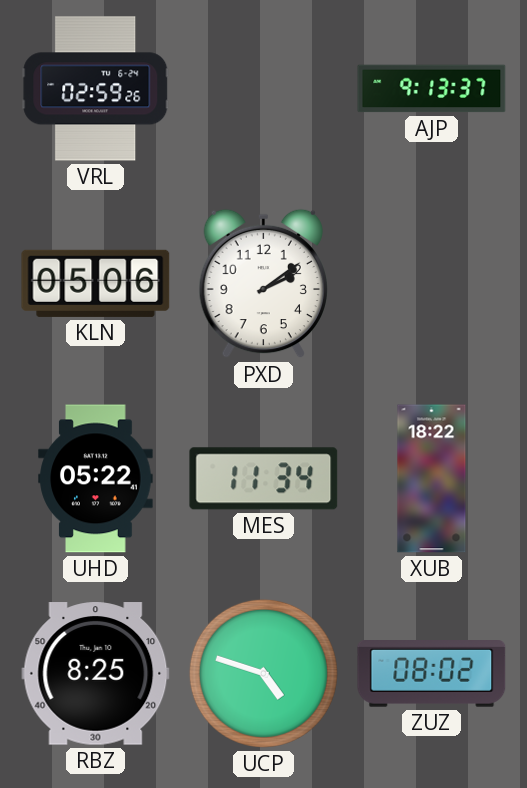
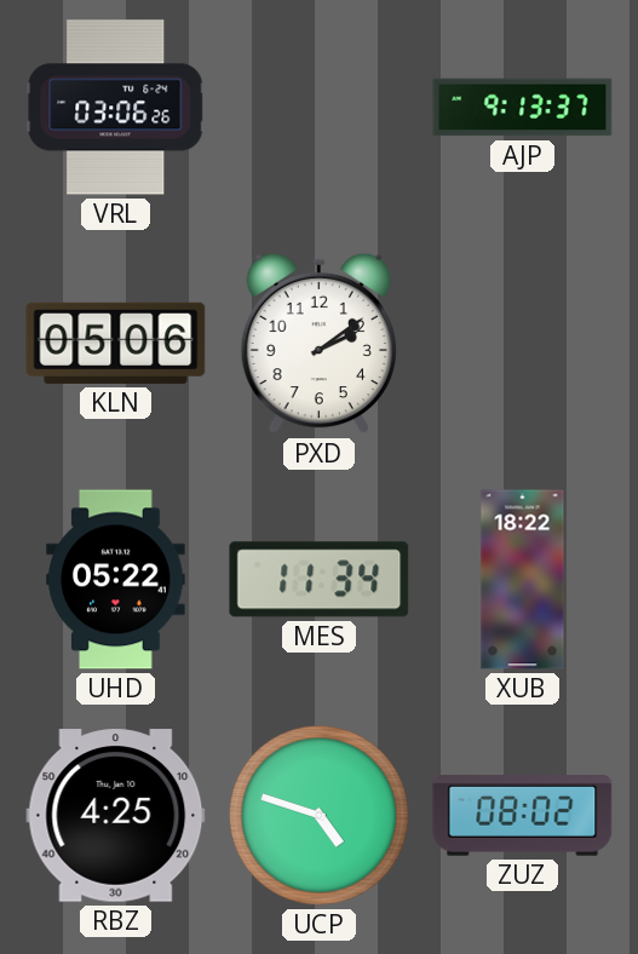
VRL: 02:59 -> 03:06 (116, 108)
RBZ: 8:25 -> 4:25 (116, 816)
